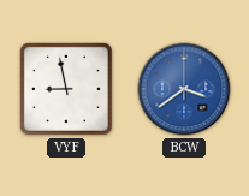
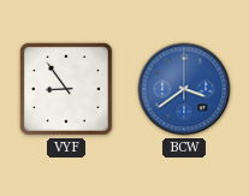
VYF: 8:58 -> 8:54 (66, 89)
